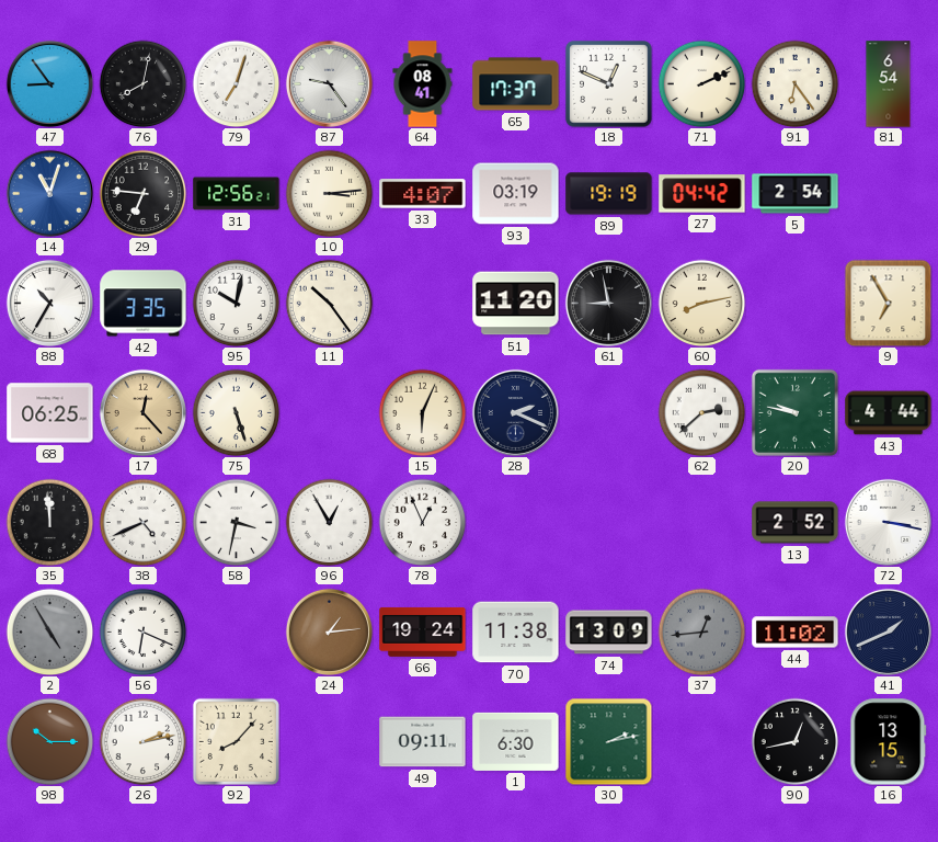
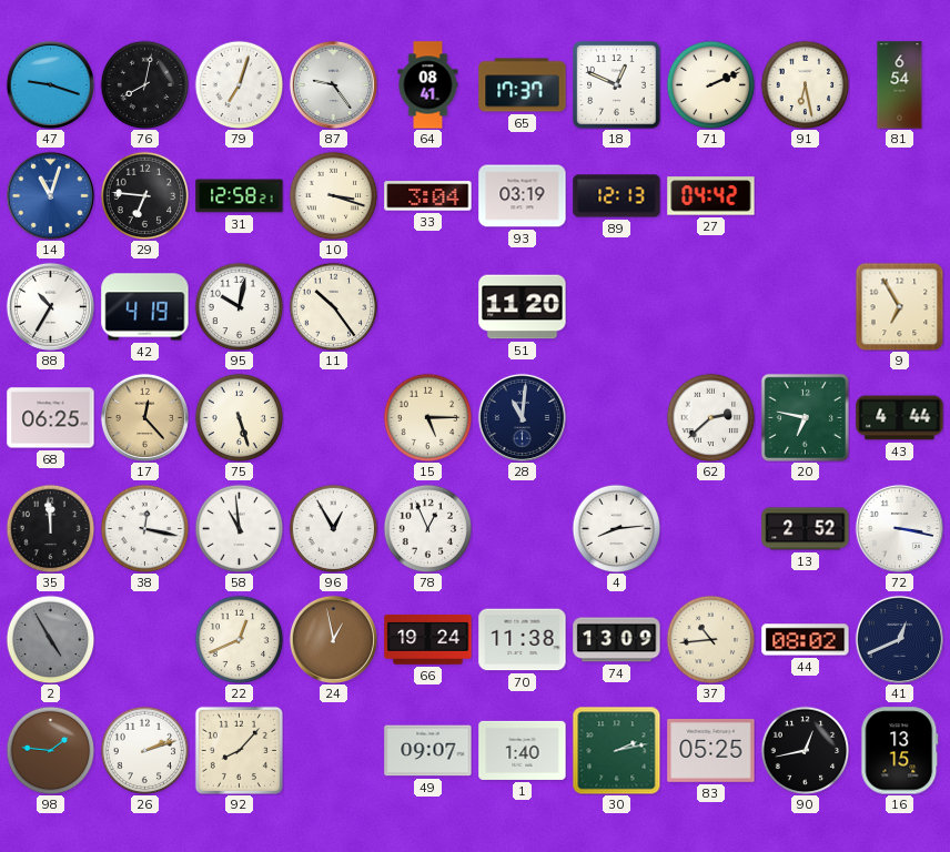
47: 8:54 -> 9:18 (50, 84)
91: 6:24 -> 6:28 (805, 84)
31: 12:56 -> 12:58 (240, 196)
10: 3:14 -> 3:18 (333, 195)
33: 4:07 -> 3:04 (428, 196)
89: 19:19 -> 12:13 (617, 196)
5: 2:54 -> none (796, 194)
42: 3:35 -> 4:19 (145, 307)
61: 8:58 -> none (608, 303)
60: 8:13 -> none (701, 303)
15: 6:04 -> 5:15 (427, 417)
28: 2:19 -> 11:01 (522, 417)
20: 9:47 -> 6:47 (805, 417)
38: 4:41 -> 12:17 (144, 528)
58: 3:32 -> 10:59 (239, 528)
4: none -> 8:14 (616, 528)
56: 6:19 -> none (142, 631)
22: none -> 12:41 (239, 639)
24: 1:14 -> 12:58 (333, 639)
37: 12:44 -> 10:44 (710, 639)
37 dial: grey -> cream (710, 639)
44: 11:02 -> 08:02 (806, 640)
41: 1:41 -> 12:41 (899, 639)
98: 10:15 -> 1:46 (50, 750)
26: 2:13 -> 2:12 (144, 750)
49: 09:11 -> 09:07 (428, 751)
1: 6:30 -> 1:40 (523, 750)
83: none -> 05:25 (711, 751)
